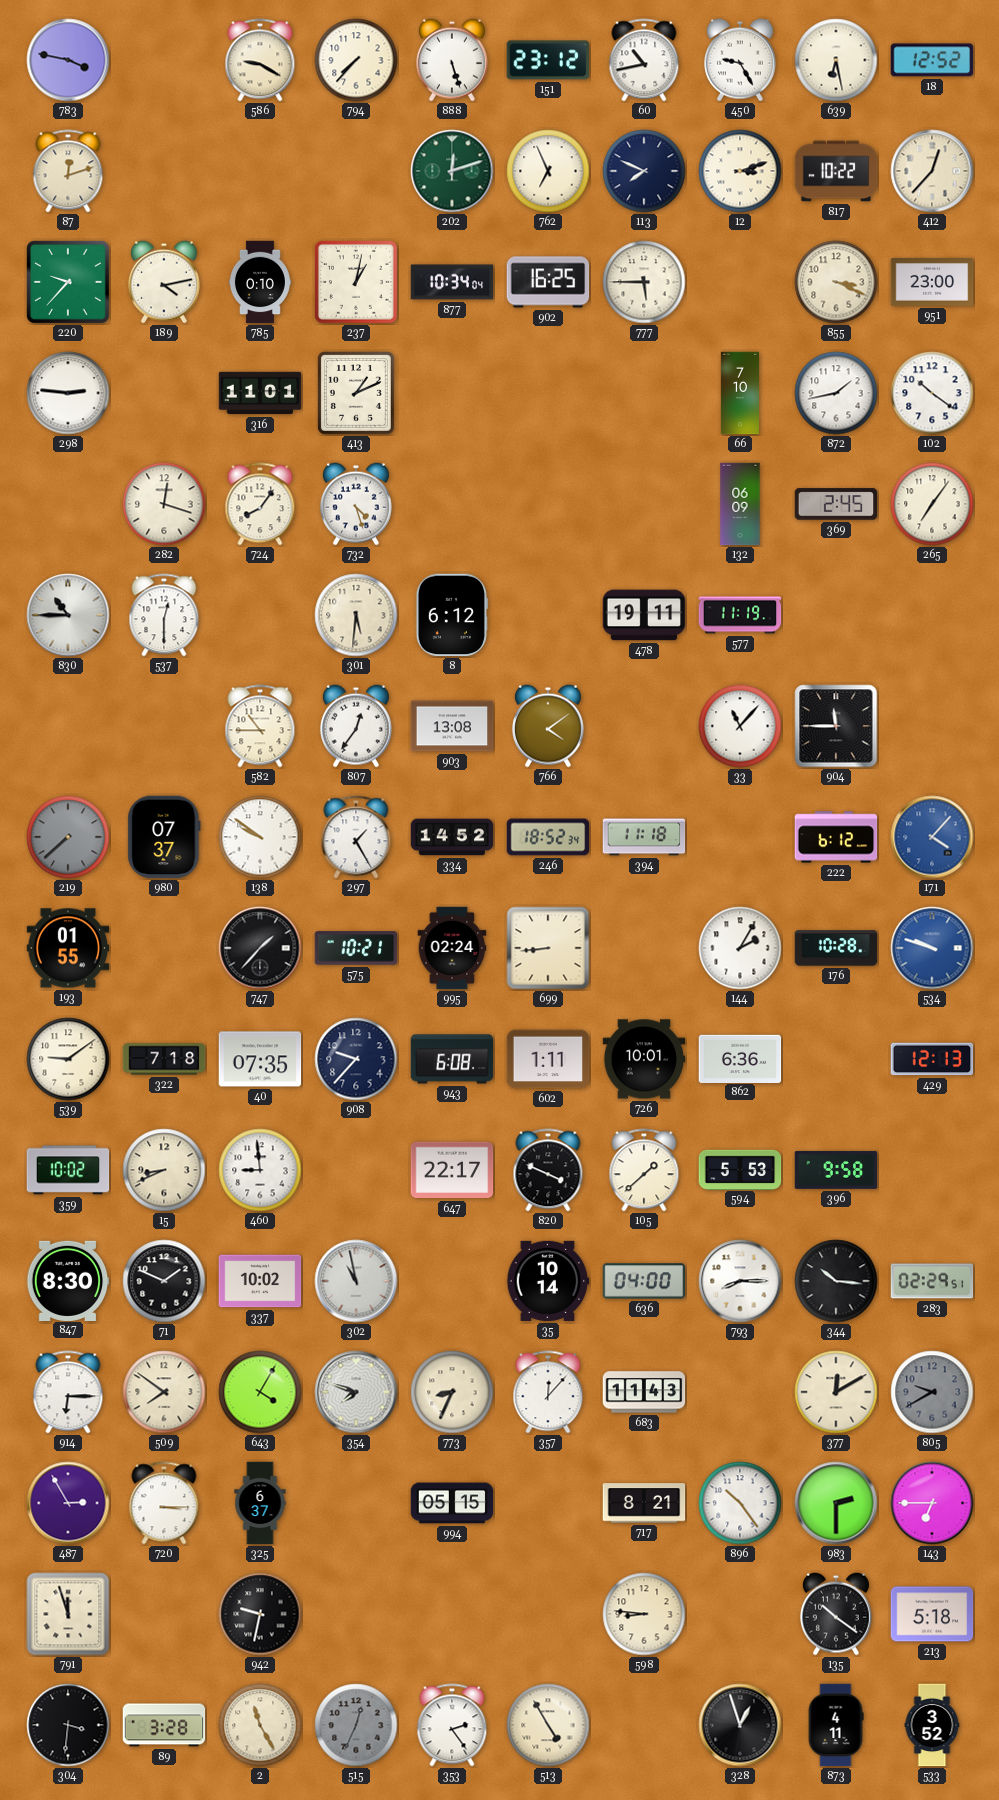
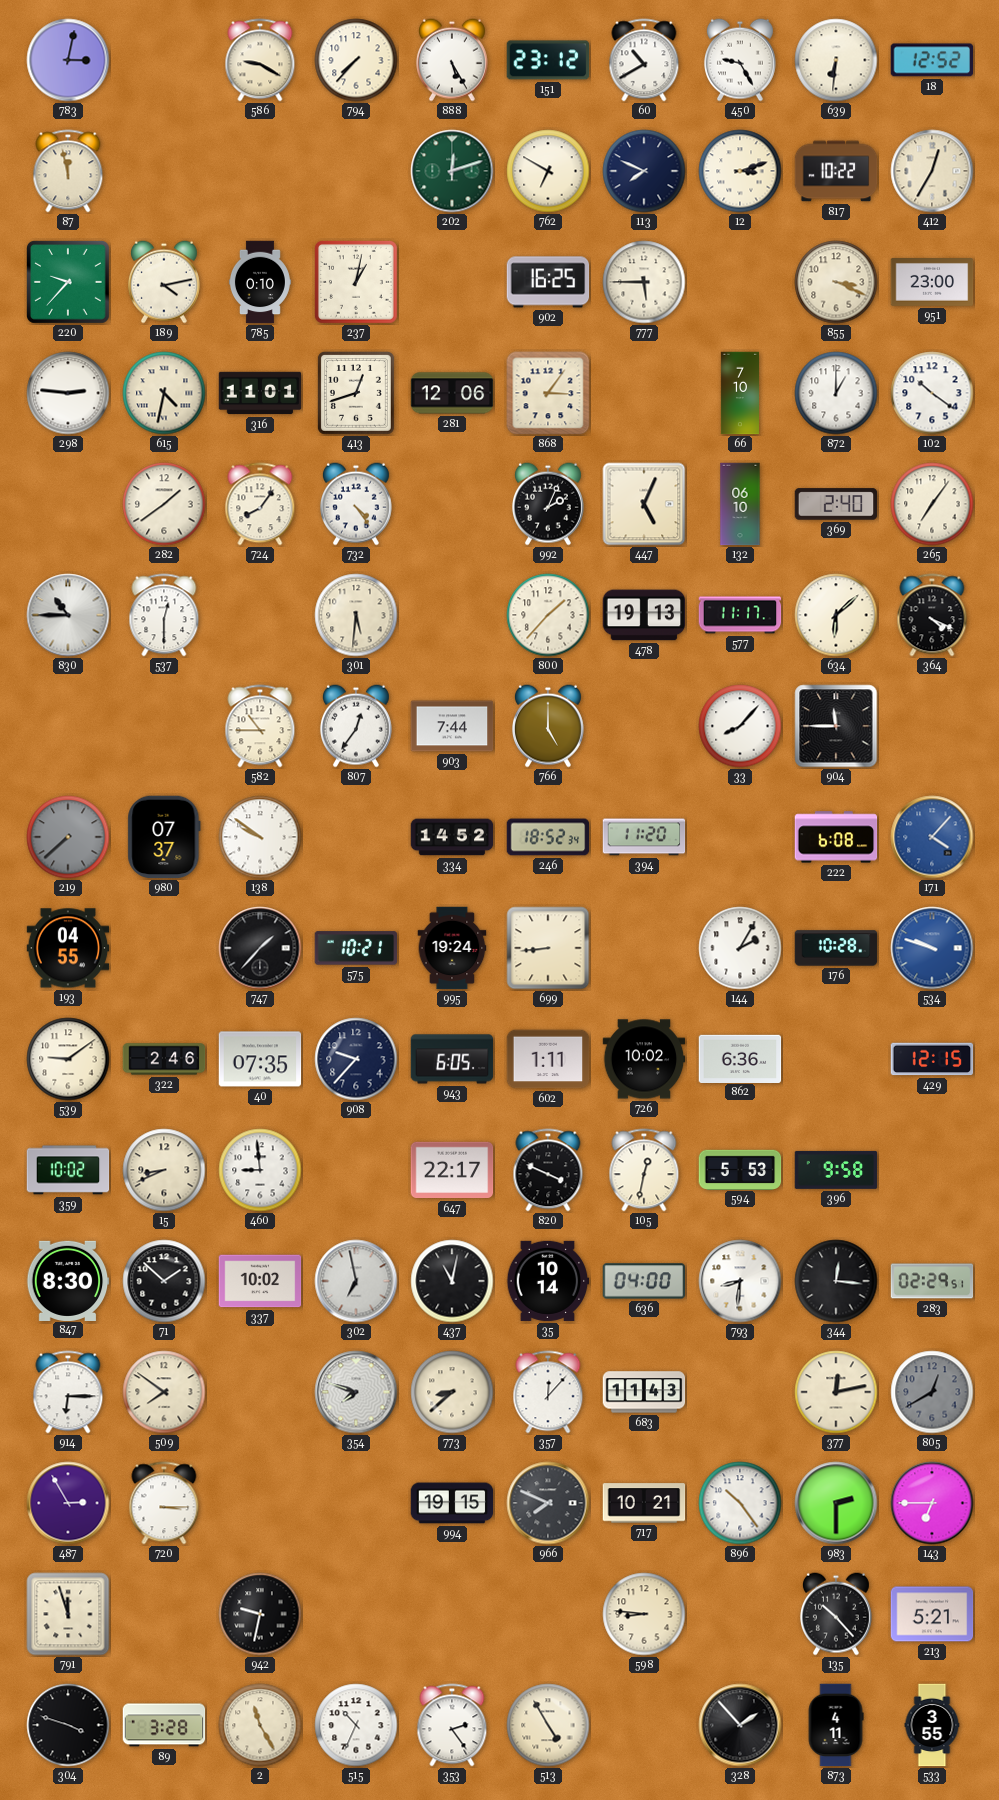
783: 3:47 -> 3:02 (68, 60)
888: 5:27 -> 5:25 (452, 60)
60: 10:43 -> 10:40 (644, 60)
639: 6:28 -> 6:31 (836, 60)
87: 12:12 -> 11:58 (68, 171)
762: 6:56 -> 6:50 (548, 171)
412: 12:37 -> 12:35 (932, 171)
877: 10:34 -> none (452, 282)
615: none -> 4:32 (164, 393)
413: 1:11 -> 12:42 (356, 393)
281: none -> 12:06 (452, 393)
868: none -> 3:06 (548, 393)
872: 1:43 -> 1:00 (836, 393)
282: 12:18 -> 1:39 (164, 504)
732: 4:27 -> 4:24 (356, 504)
992: none -> 2:04 (548, 504)
447: none -> 5:04 (644, 504)
132: 06:09 -> 06:10 (740, 504)
369: 2:45 -> 2:40 (836, 504)
8: 6:12 -> none (452, 615)
800: none -> 1:37 (548, 615)
478: 19:11 -> 19:13 (644, 615)
577: 11:19 -> 11:17 (740, 615)
634: none -> 6:08 (836, 615)
364: none -> 4:19 (932, 615)
903: 13:08 -> 7:44 (452, 726)
766: 4:09 -> 5:00 (548, 726)
33: 11:07 -> 8:07 (740, 726)
297: 1:25 -> none (356, 837)
394: 11:18 -> 11:20 (644, 837)
222: 6:12 -> 6:08 (836, 837)
193: 01:55 -> 04:55 (68, 948)
995: 02:24 -> 19:24 (452, 948)
322: 7:18 -> 2:46 (164, 1059)
943: 6:08 -> 6:05 (452, 1059)
726: 10:01 -> 10:02 (644, 1059)
429: 12:13 -> 12:15 (932, 1059)
105: 1:38 -> 12:32 (644, 1170)
71: 1:49 -> 1:52 (164, 1281)
302: 10:58 -> 6:58 (356, 1281)
437: none -> 11:02 (452, 1281)
793: 8:15 -> 8:31 (740, 1281)
344: 10:16 -> 12:16 (836, 1281)
643: 4:05 -> none (260, 1392)
773: 8:34 -> 8:38 (452, 1392)
377: 12:10 -> 12:13 (836, 1392)
805: 9:40 -> 12:40 (932, 1392)
325: 6:37 -> none (260, 1503)
994: 05:15 -> 19:15 (452, 1503)
966: none -> 7:49 (548, 1503)
717: 8:21 -> 10:21 (644, 1503)
135: 10:21 -> 10:23 (836, 1614)
213: 5:18 -> 5:21 (932, 1614)
304: 3:31 -> 3:48 (68, 1725)
515: 12:34 -> 10:34 (356, 1725)
515 dial: grey -> white (356, 1725)
328: 12:57 -> 1:53 (740, 1725)
533: 3:52 -> 3:55 (932, 1725)
